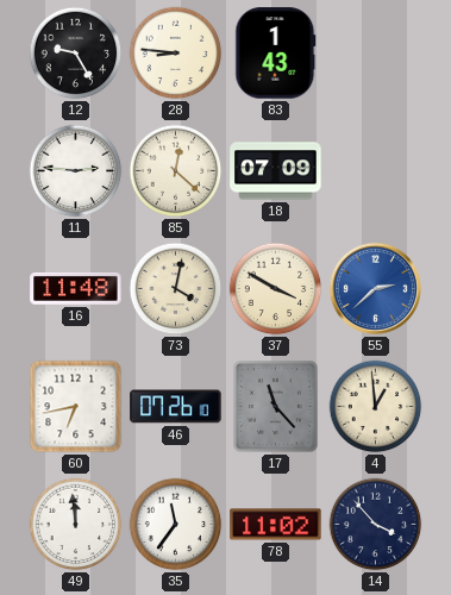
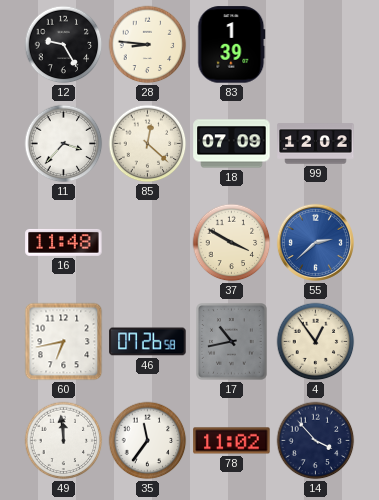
83: 1:43 -> 1:39 (232, 45)
11: 2:46 -> 3:37 (64, 144)
99: none -> 12:02 (316, 144)
73: 4:02 -> none (176, 289)
46: 07:26:10 -> 07:26:58 (148, 342)
17: 11:23 -> 10:43 (232, 342)
4: 12:59 -> 12:54 (316, 342)
